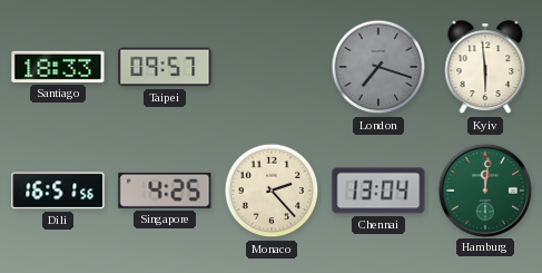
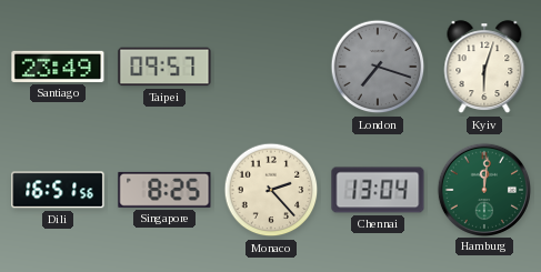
Santiago: 18:33 -> 23:49 (58, 67)
Kyiv: 5:59 -> 6:03 (484, 68)
Singapore: 4:25 -> 8:25 (164, 190)
